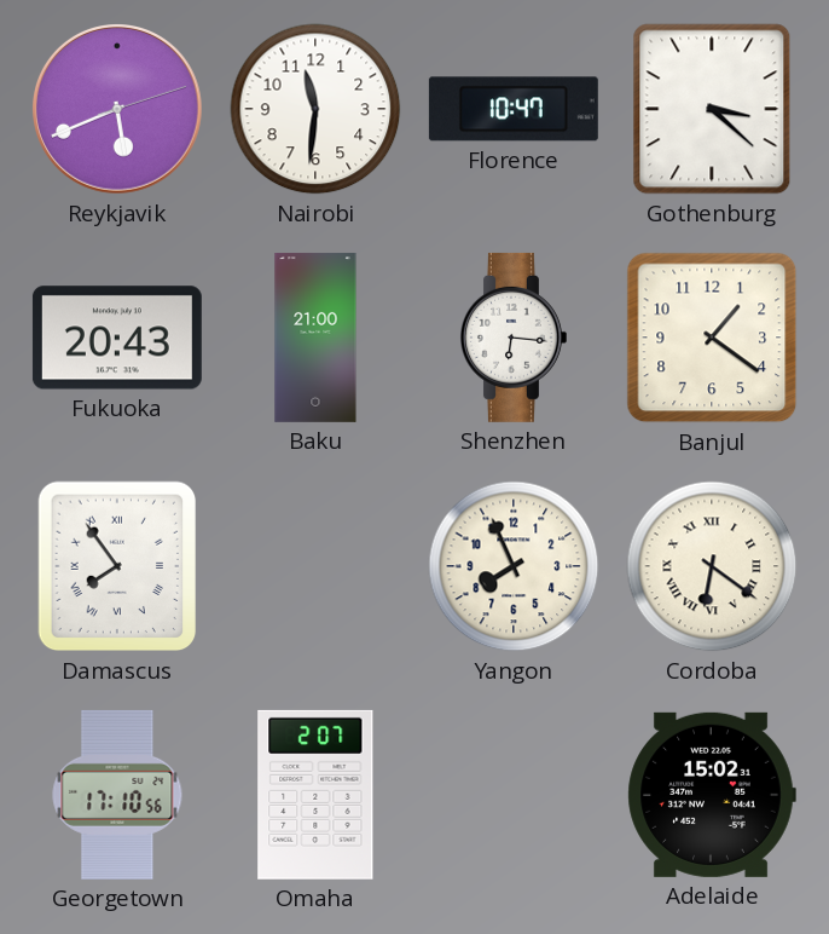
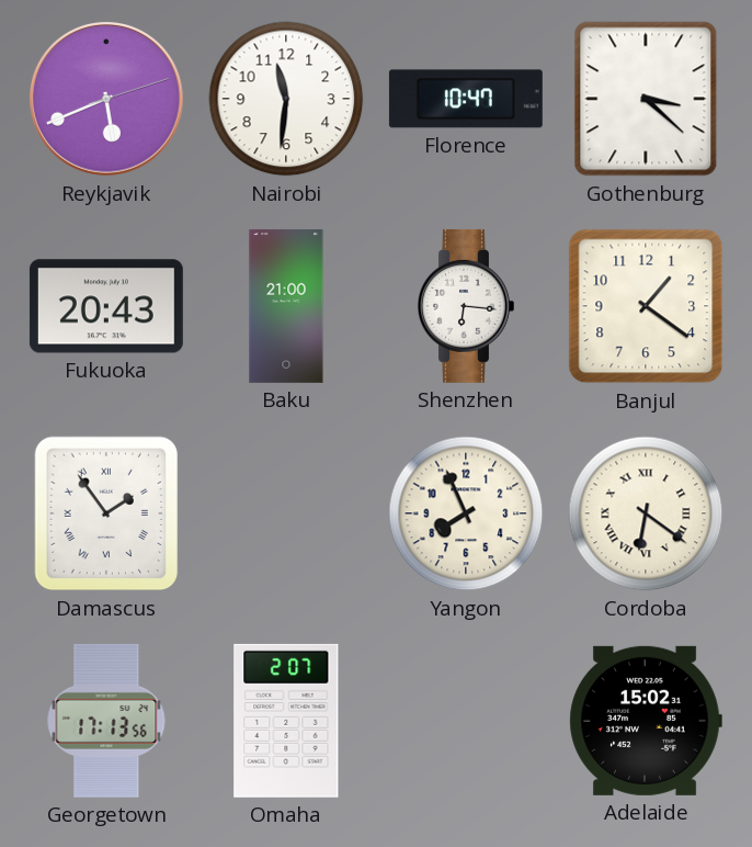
Damascus: 7:54 -> 1:54 (106, 513)
Georgetown: 17:10 -> 17:13 (106, 721)
